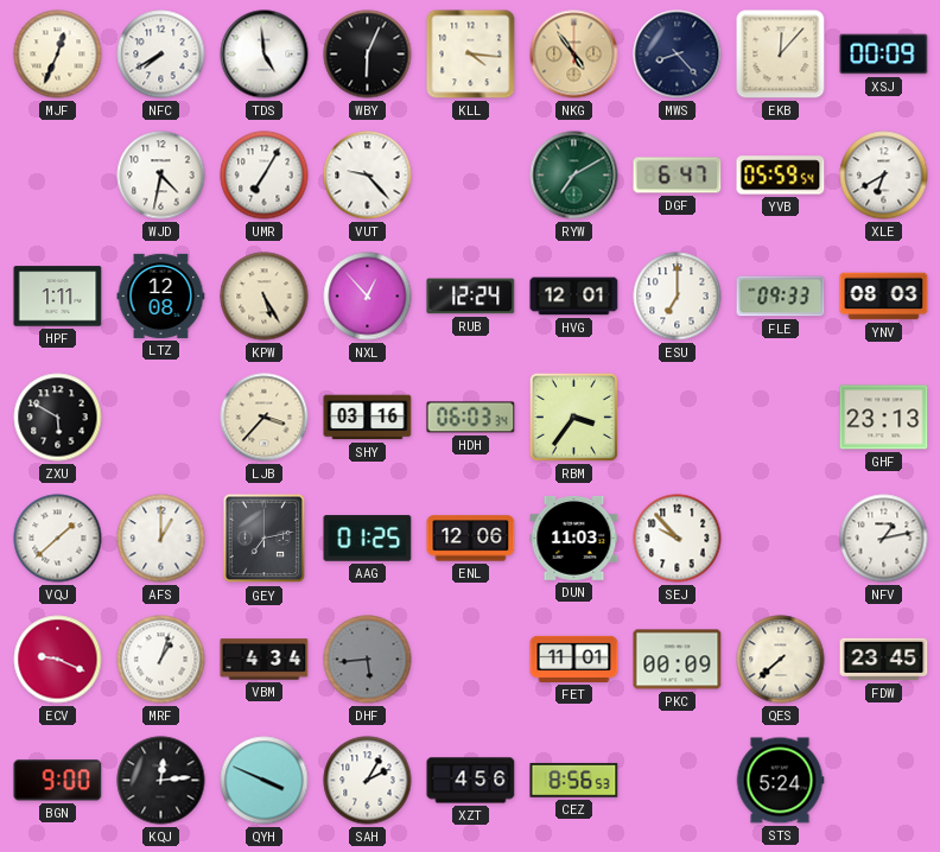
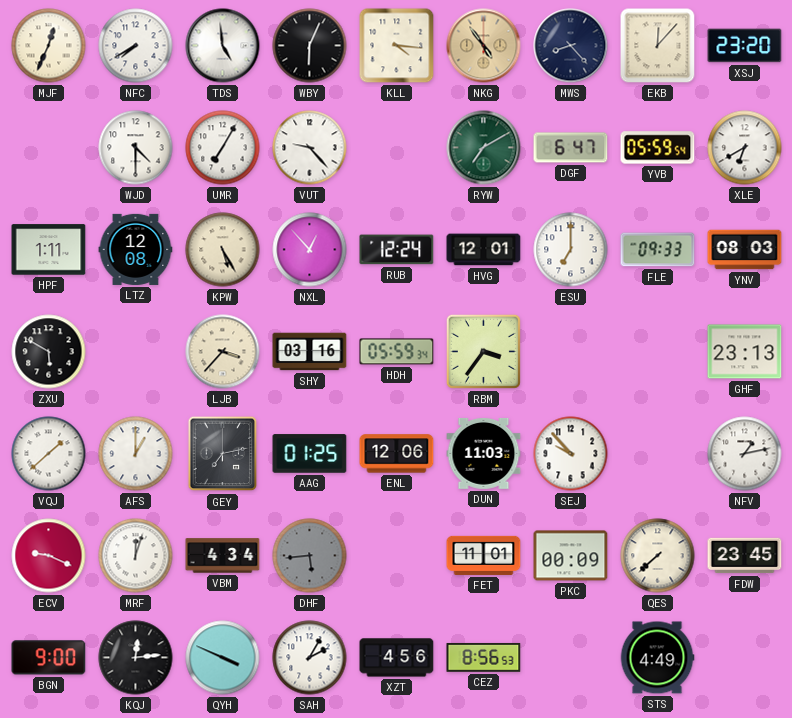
XSJ: 00:09 -> 23:20 (745, 46)
WJD: 4:32 -> 4:30 (136, 148)
HDH: 06:03 -> 05:59 (397, 352)
MRF: 1:03 -> 12:03 (136, 556)
STS: 5:24 -> 4:49 (657, 658)
